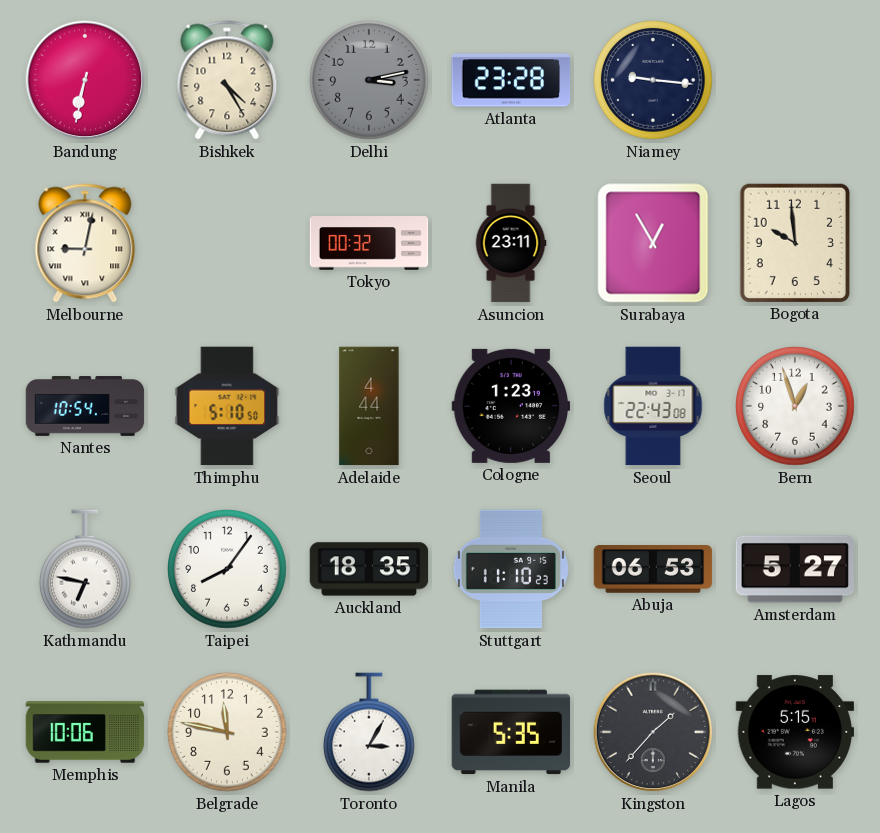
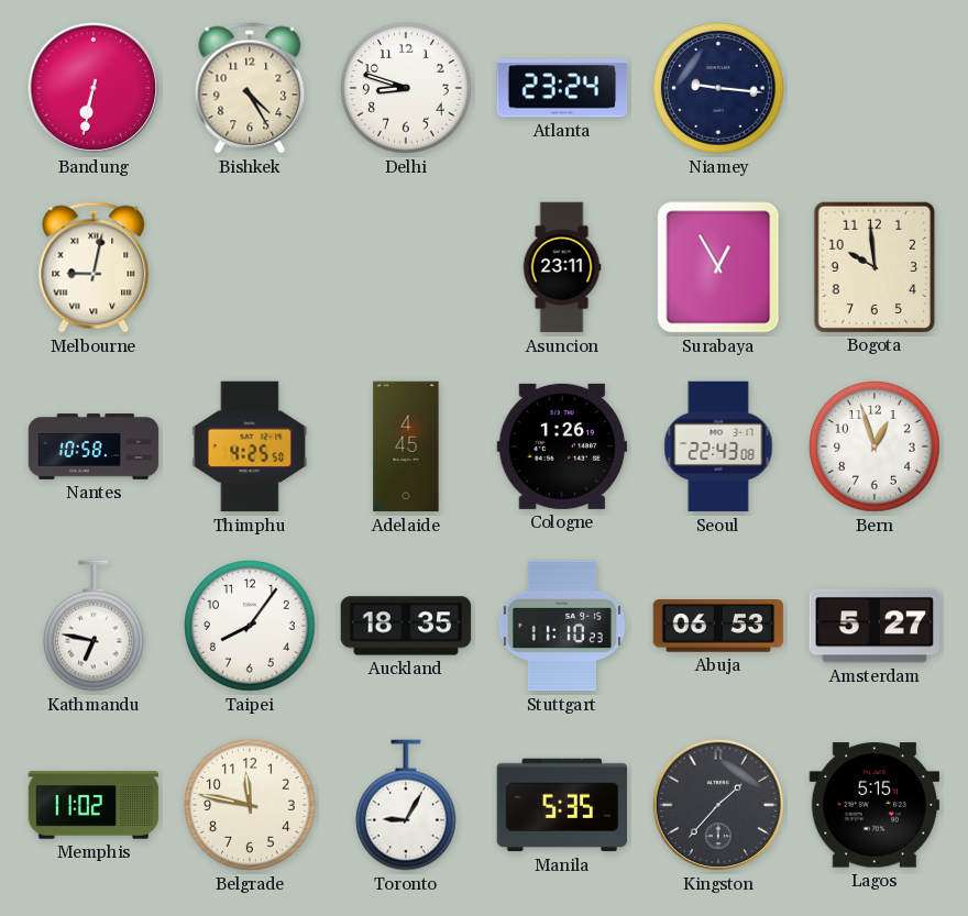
Delhi: 3:13 -> 8:48 (407, 89)
Delhi dial: grey -> white (407, 89)
Atlanta: 23:28 -> 23:24 (562, 88)
Tokyo: 00:32 -> none (369, 243)
Nantes: 10:54 -> 10:58 (94, 446)
Thimphu: 5:10 -> 4:25 (250, 446)
Adelaide: 4:44 -> 4:45 (406, 446)
Cologne: 1:23 -> 1:26 (562, 446)
Memphis: 10:06 -> 11:02 (94, 805)
Toronto: 3:05 -> 9:05 (406, 805)
